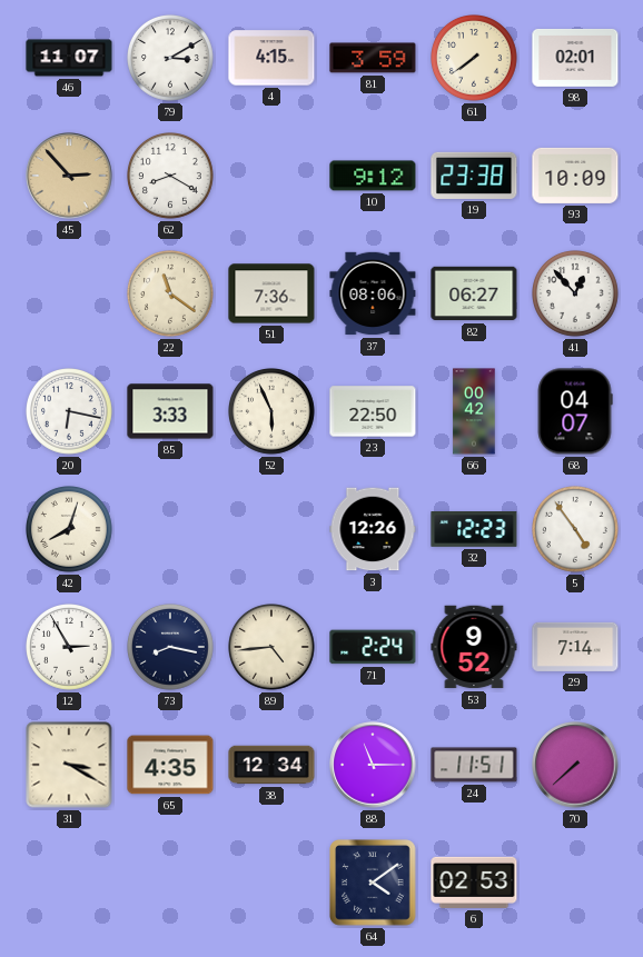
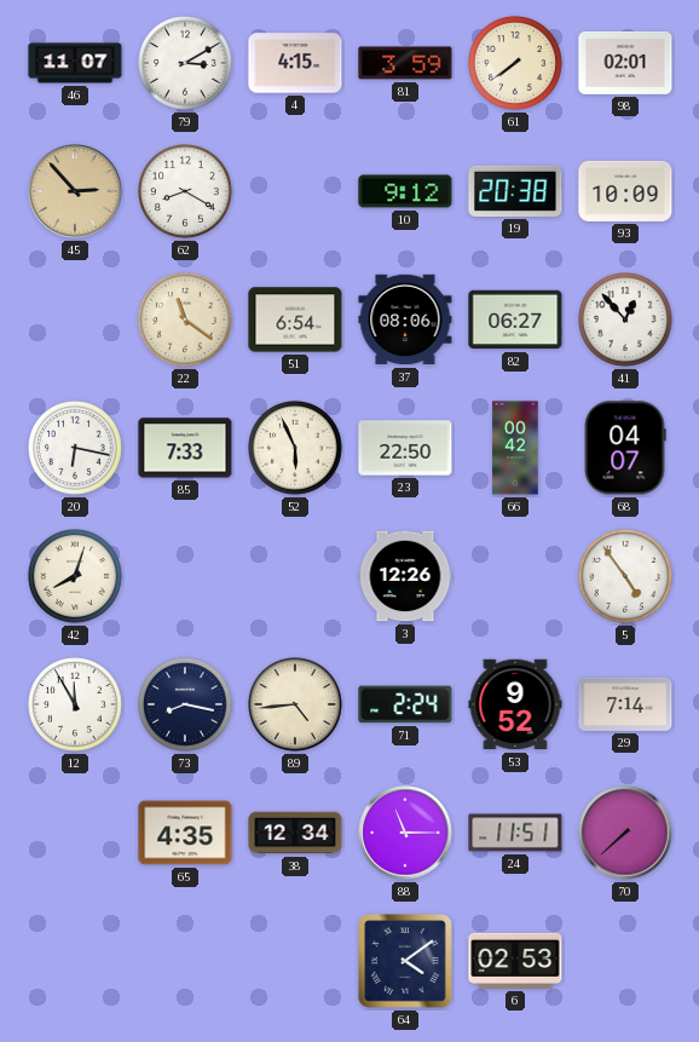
19: 23:38 -> 20:38 (515, 191)
51: 7:36 -> 6:54 (295, 319)
85: 3:33 -> 7:33 (185, 448)
32: 12:23 -> none (474, 529)
12: 2:55 -> 11:55 (76, 706)
31: 3:20 -> none (69, 765)
